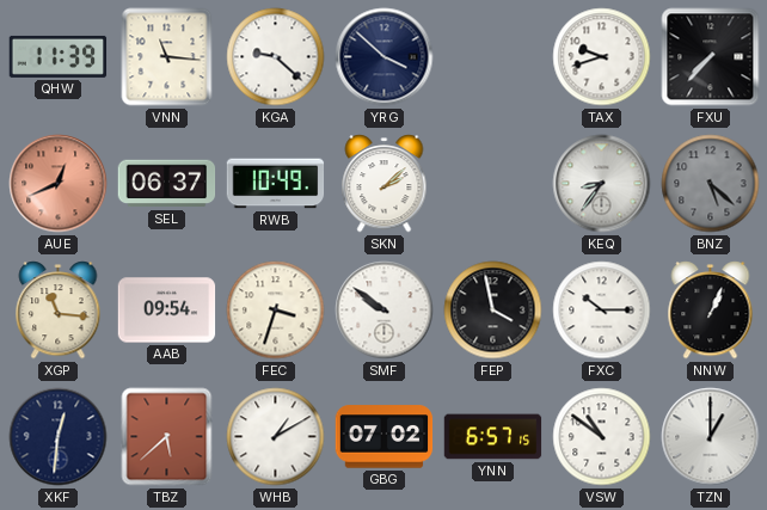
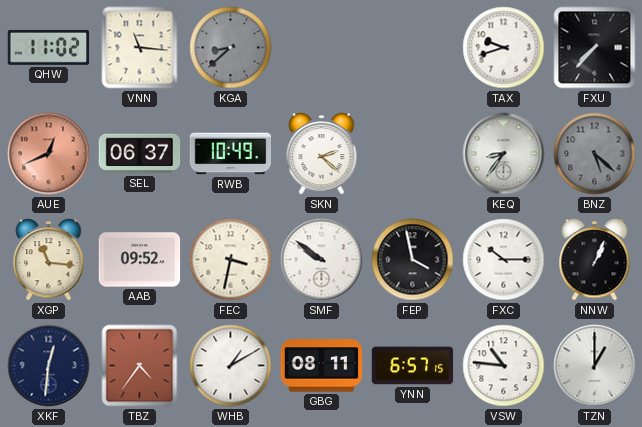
QHW: 11:39 -> 11:02 (49, 47)
KGA: 9:22 -> 8:38 (231, 48)
KGA dial: white -> grey (231, 48)
YRG: 3:52 -> none (385, 57)
SKN: 2:08 -> 2:22 (322, 154)
AAB: 09:54 -> 09:52 (140, 260)
FEC: 3:33 -> 3:32 (231, 260)
TBZ: 5:38 -> 4:36 (140, 366)
GBG: 07:02 -> 08:11 (322, 366)
VSW: 10:51 -> 10:46 (504, 366)
